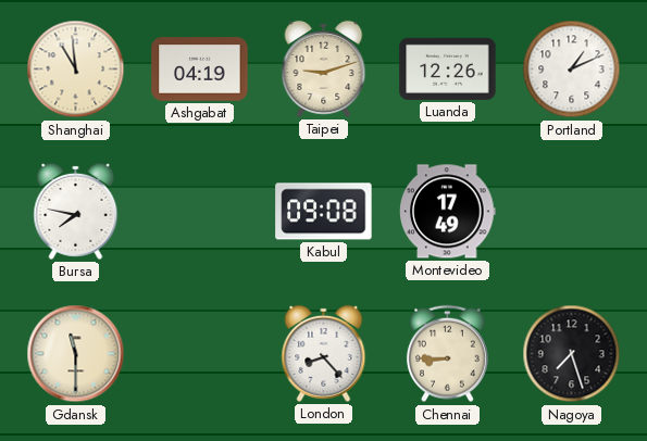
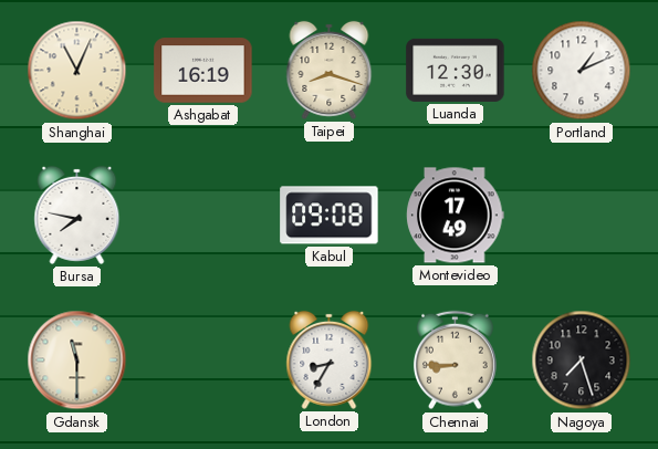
Shanghai: 10:59 -> 11:04 (77, 71)
Ashgabat: 04:19 -> 16:19 (203, 71)
Taipei: 9:12 -> 8:18 (330, 70)
Luanda: 12:26 -> 12:30 (456, 70)
London: 8:23 -> 8:35 (330, 359)
